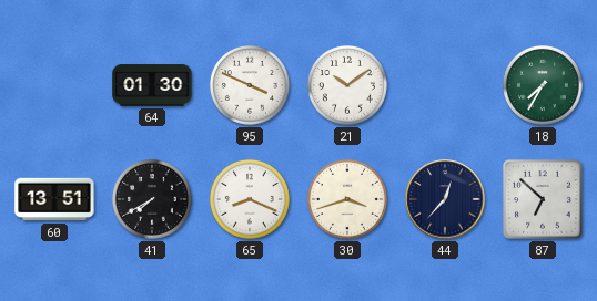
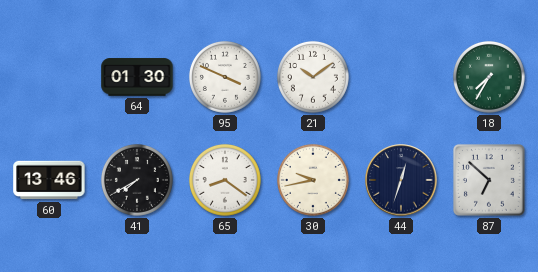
60: 13:51 -> 13:46 (49, 180)
65: 8:19 -> 8:21 (225, 180)
30: 3:42 -> 9:43 (313, 180)
44: 12:37 -> 12:33 (401, 180)
